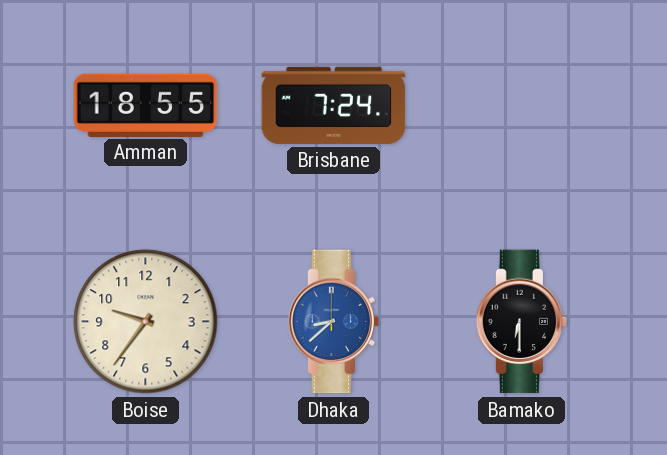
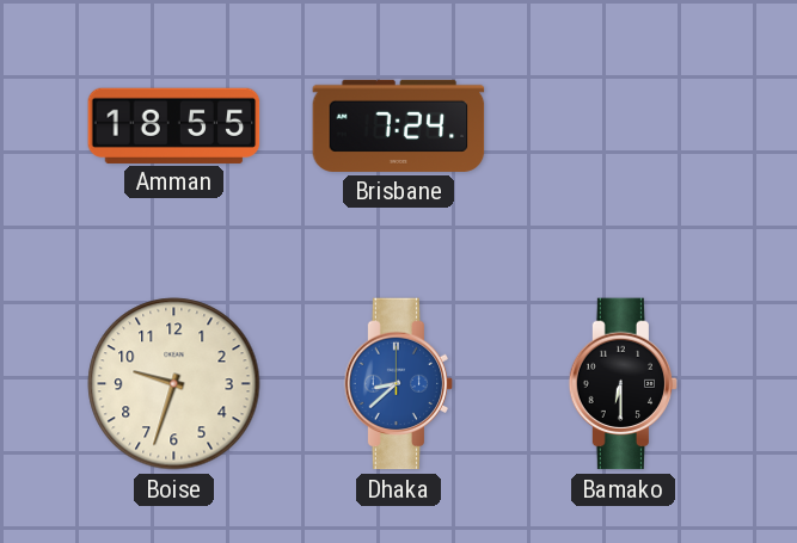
Boise: 9:36 -> 9:33 (174, 384)
